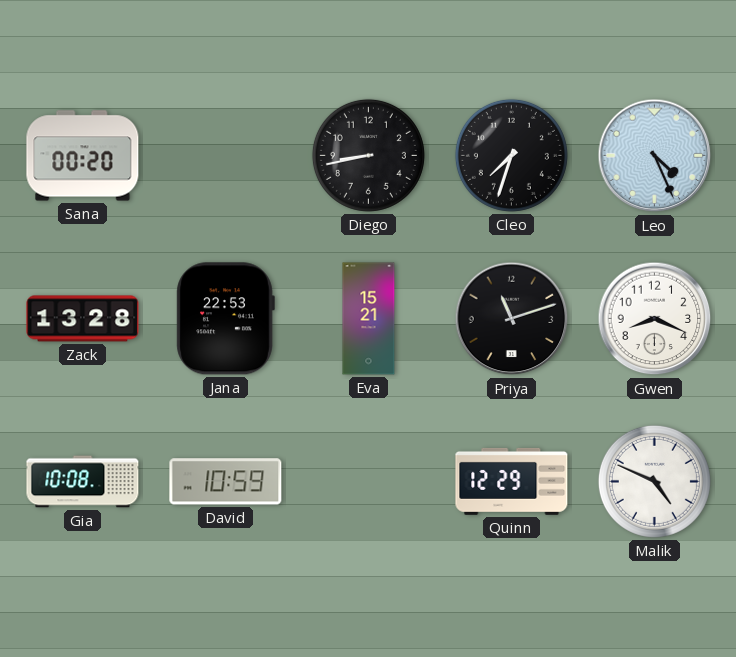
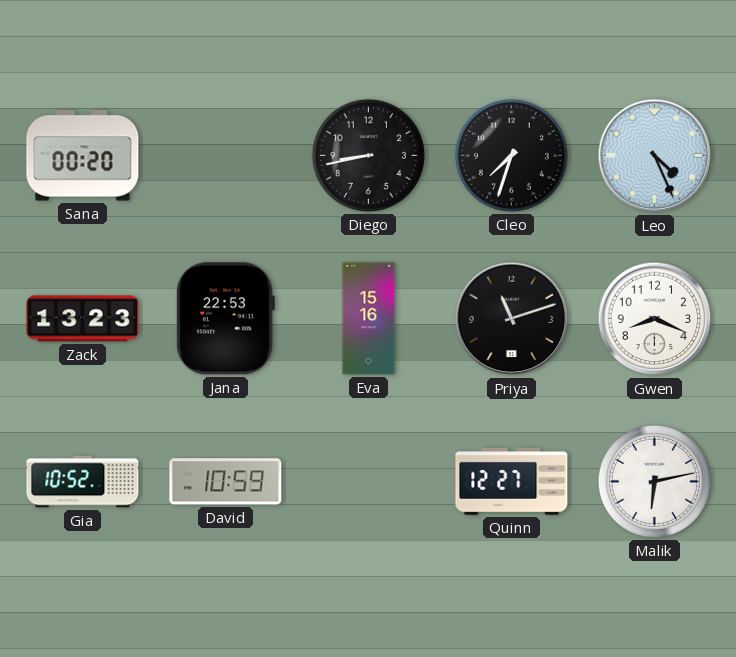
Zack: 13:28 -> 13:23 (83, 319)
Eva: 15:21 -> 15:16 (369, 319)
Gia: 10:08 -> 10:52 (83, 482)
Quinn: 12:29 -> 12:27 (512, 481)
Malik: 4:49 -> 6:13 (654, 481)
